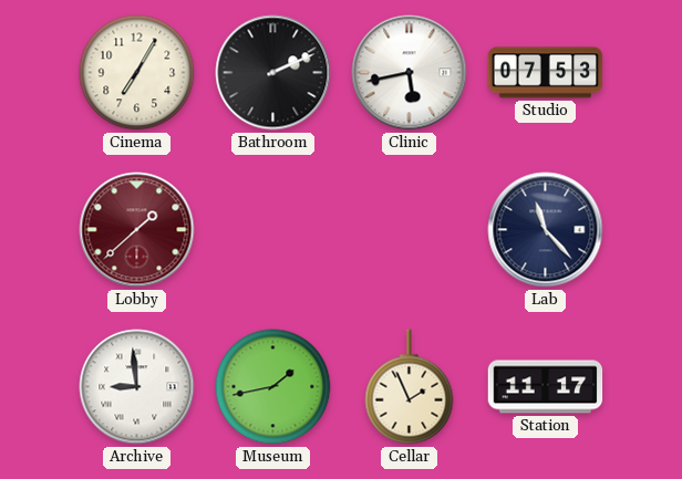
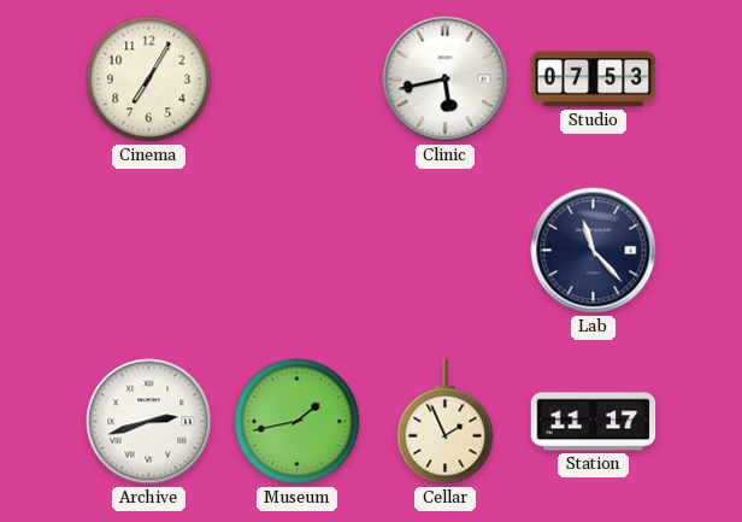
Bathroom: 2:11 -> none (273, 73)
Lobby: 1:38 -> none (137, 230)
Archive: 8:59 -> 2:42 (149, 422)
